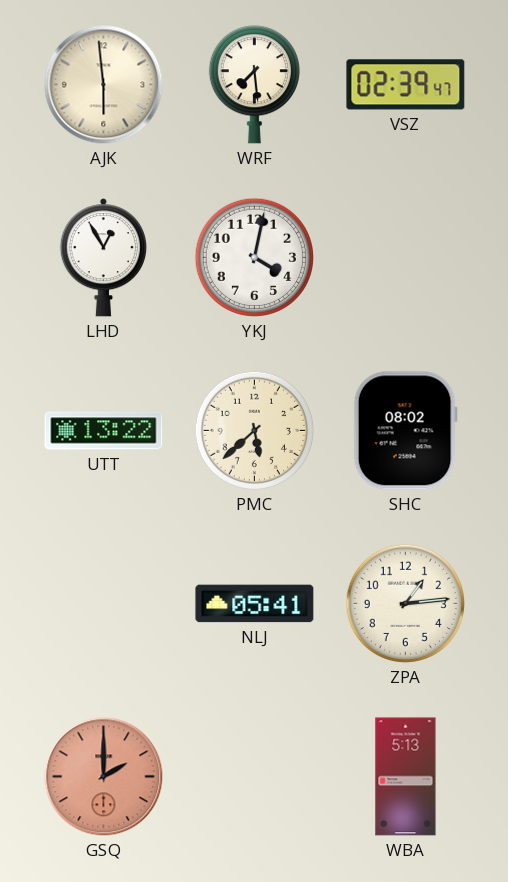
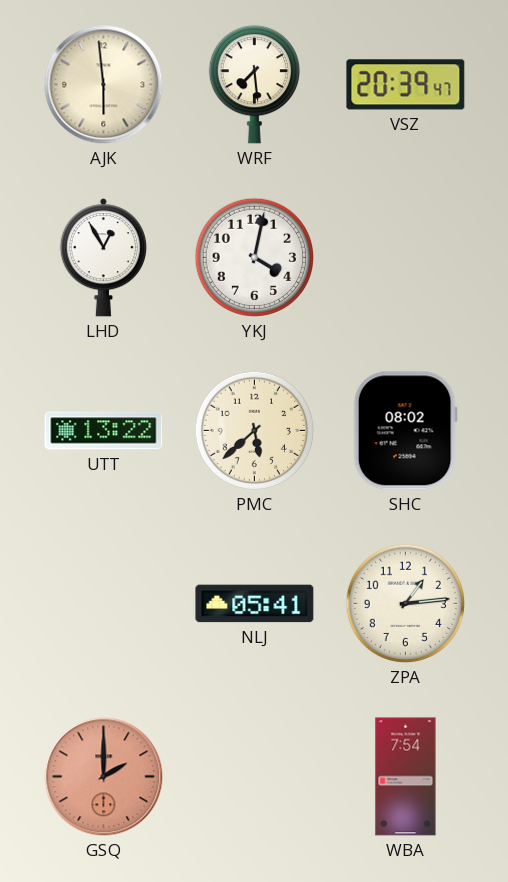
VSZ: 02:39 -> 20:39 (406, 85)
WBA: 5:13 -> 7:54 (406, 777)
